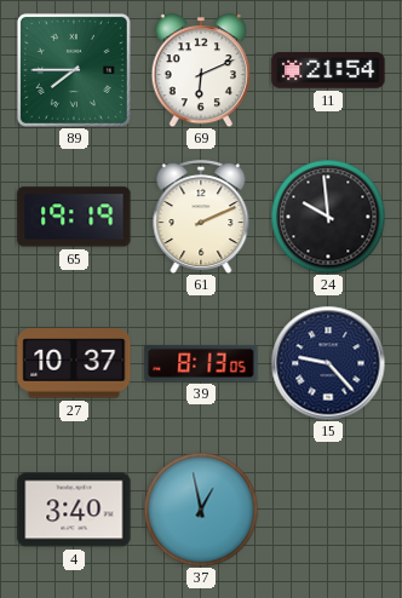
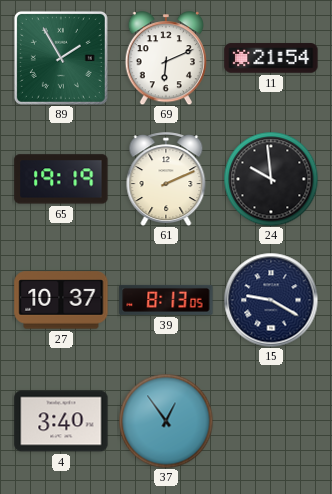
89: 7:45 -> 1:55 (61, 58)
15: 9:23 -> 9:20 (271, 300)
37: 12:58 -> 12:54 (166, 421)
